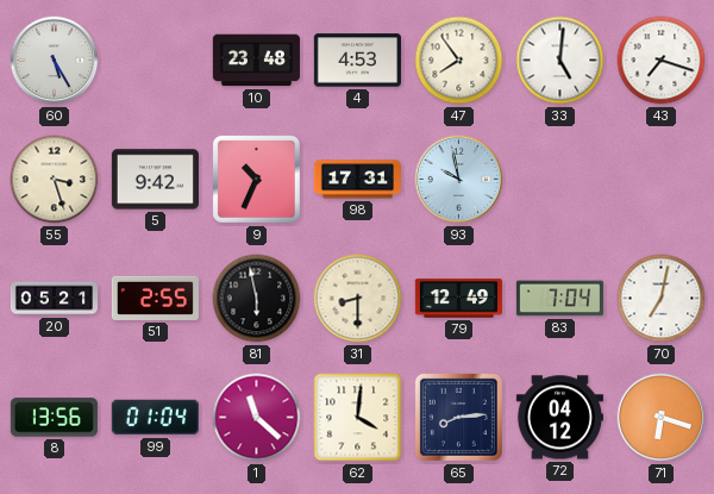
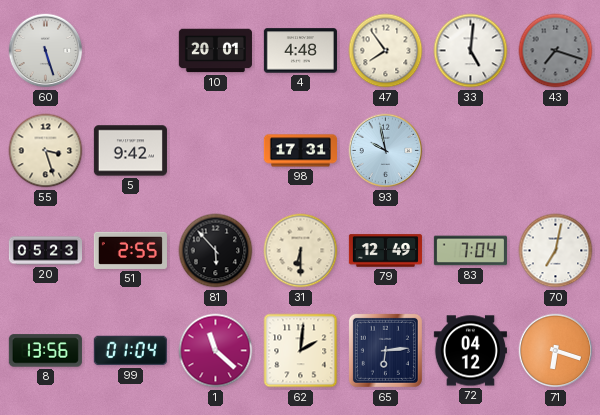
60: 5:25 -> 5:27 (46, 51)
10: 23:48 -> 20:01 (215, 51)
4: 4:53 -> 4:48 (300, 51)
43 dial: white -> grey (556, 51)
9: 10:34 -> none (256, 179)
20: 05:21 -> 05:23 (45, 251)
81: 5:58 -> 5:53 (216, 251)
31: 8:30 -> 6:30 (301, 251)
62: 4:01 -> 2:01 (301, 351)
65: 8:14 -> 6:14 (385, 350)
